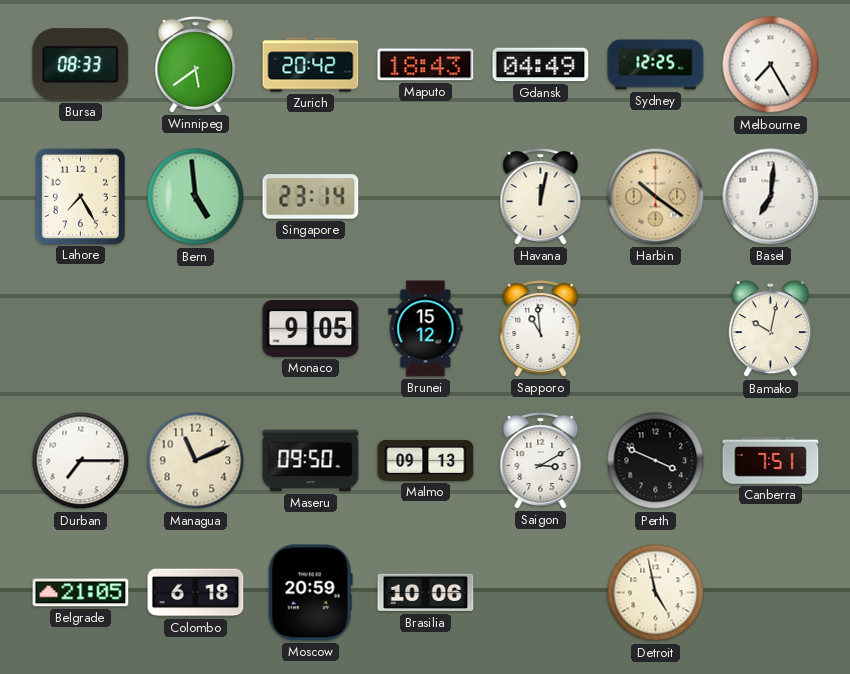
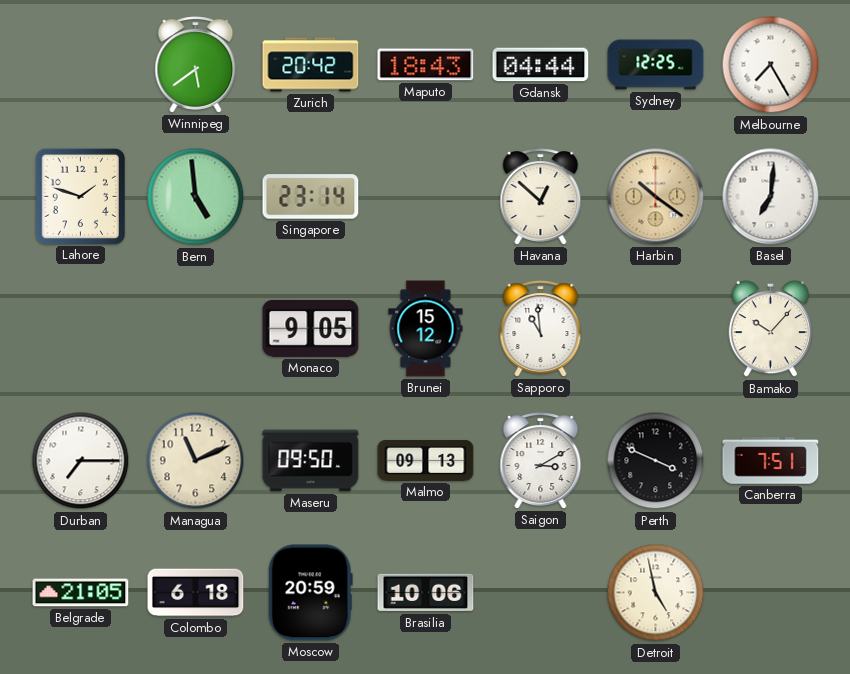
Bursa: 08:33 -> none (81, 65)
Gdansk: 04:49 -> 04:44 (541, 65)
Lahore: 7:25 -> 1:48 (80, 196)
Havana: 12:02 -> 12:52 (541, 197)
Bamako: 10:02 -> 10:07 (770, 329)
